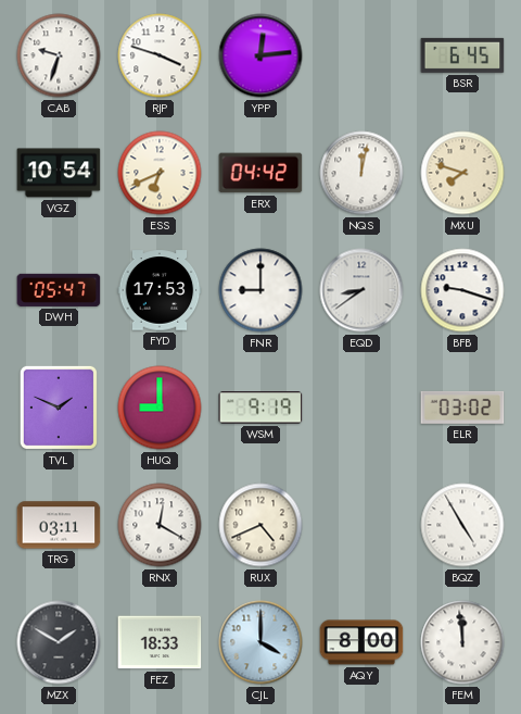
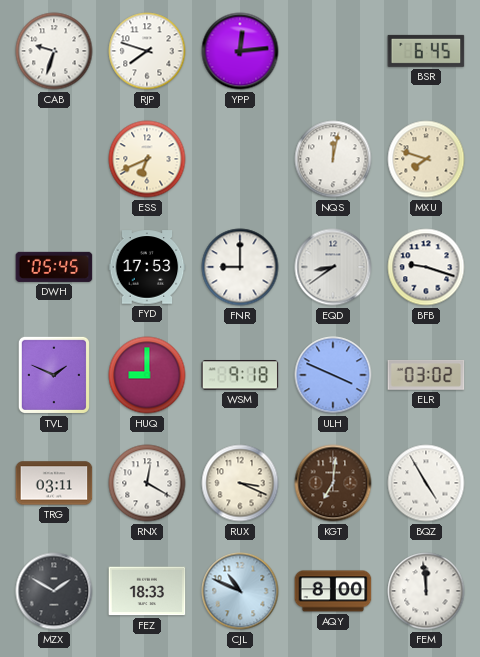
RJP: 3:48 -> 7:48 (147, 51)
VGZ: 10:54 -> none (59, 173)
ERX: 04:42 -> none (260, 173)
DWH: 05:47 -> 05:45 (54, 267)
WSM: 9:19 -> 9:18 (240, 375)
ULH: none -> 3:49 (333, 375)
RUX: 4:41 -> 3:19 (240, 483)
KGT: none -> 7:01 (333, 483)
CJL: 4:00 -> 10:49 (240, 591)
